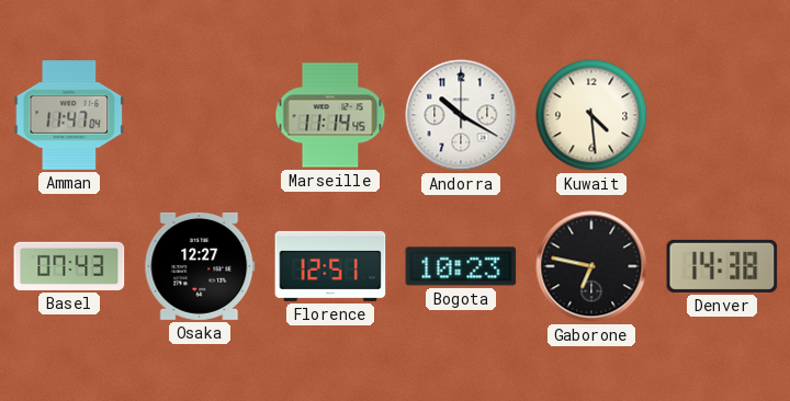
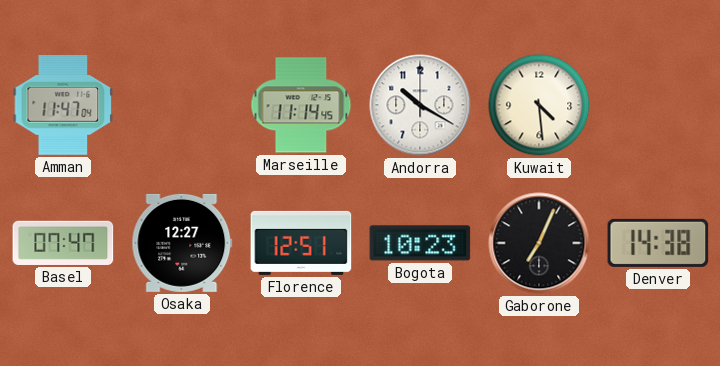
Basel: 07:43 -> 07:47 (63, 243)
Gaborone: 6:47 -> 7:04 (539, 243)
